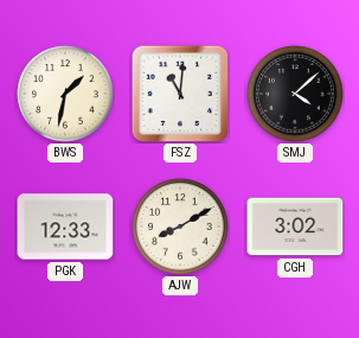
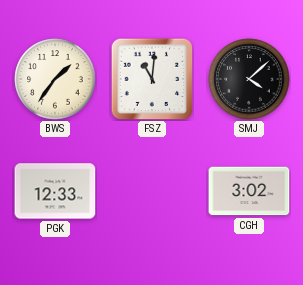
BWS: 1:32 -> 1:36 (55, 79)
AJW: 8:10 -> none (180, 227)
